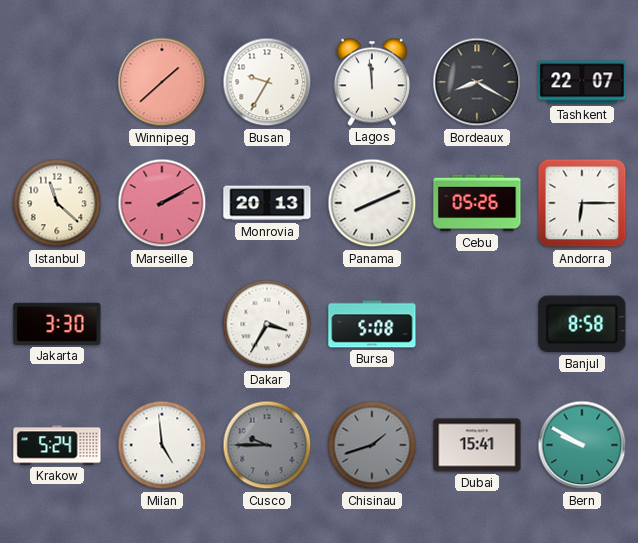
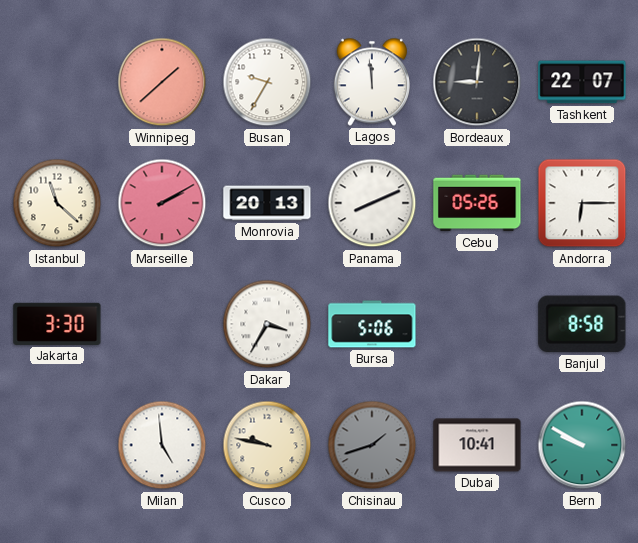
Bordeaux: 8:20 -> 9:01 (477, 82)
Bursa: 5:08 -> 5:06 (372, 324)
Krakow: 5:24 -> none (57, 445)
Cusco: 9:45 -> 9:47 (267, 445)
Cusco dial: grey -> cream (267, 445)
Dubai: 15:41 -> 10:41 (477, 445)
